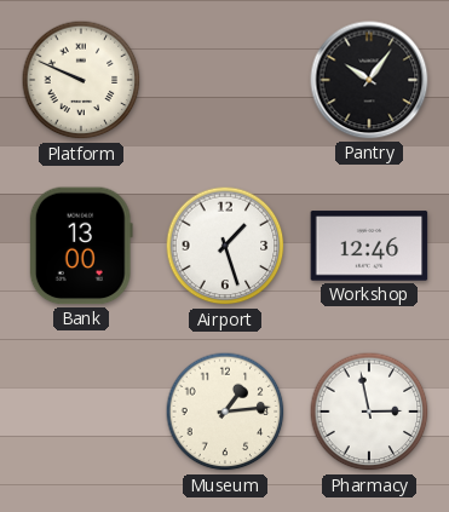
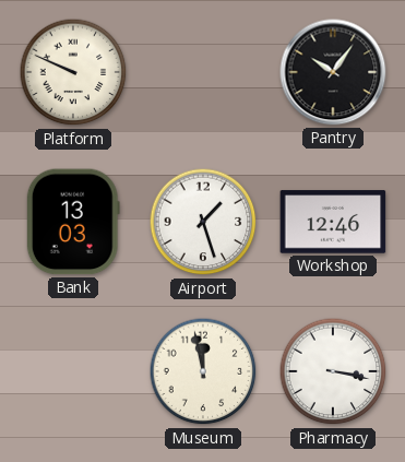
Bank: 13:00 -> 13:03 (73, 222)
Museum: 1:14 -> 11:58 (203, 371)
Pharmacy: 2:58 -> 3:17 (333, 371)
